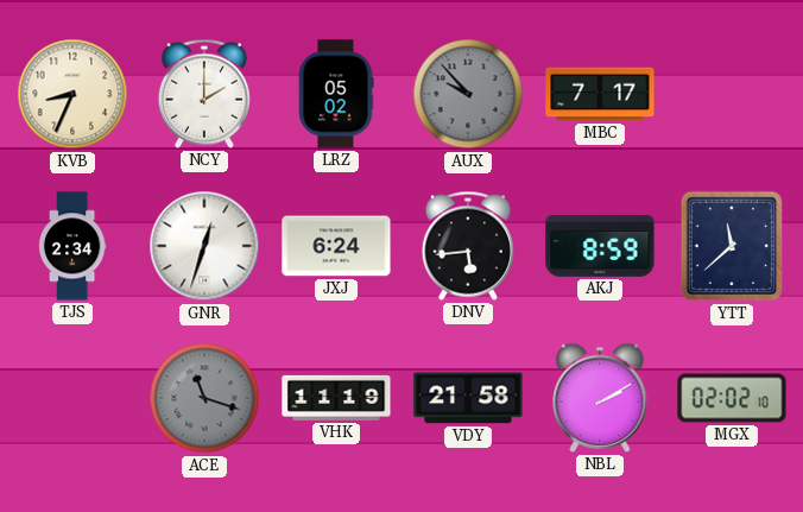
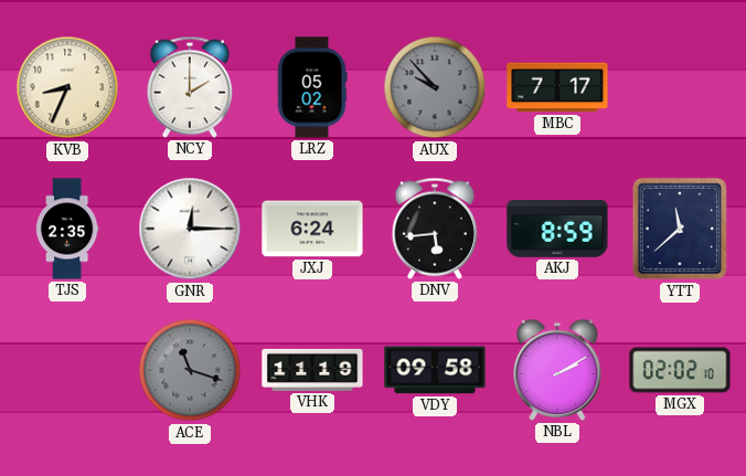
TJS: 2:34 -> 2:35 (67, 229)
GNR: 12:33 -> 12:15 (190, 229)
VDY: 21:58 -> 09:58 (435, 370)
